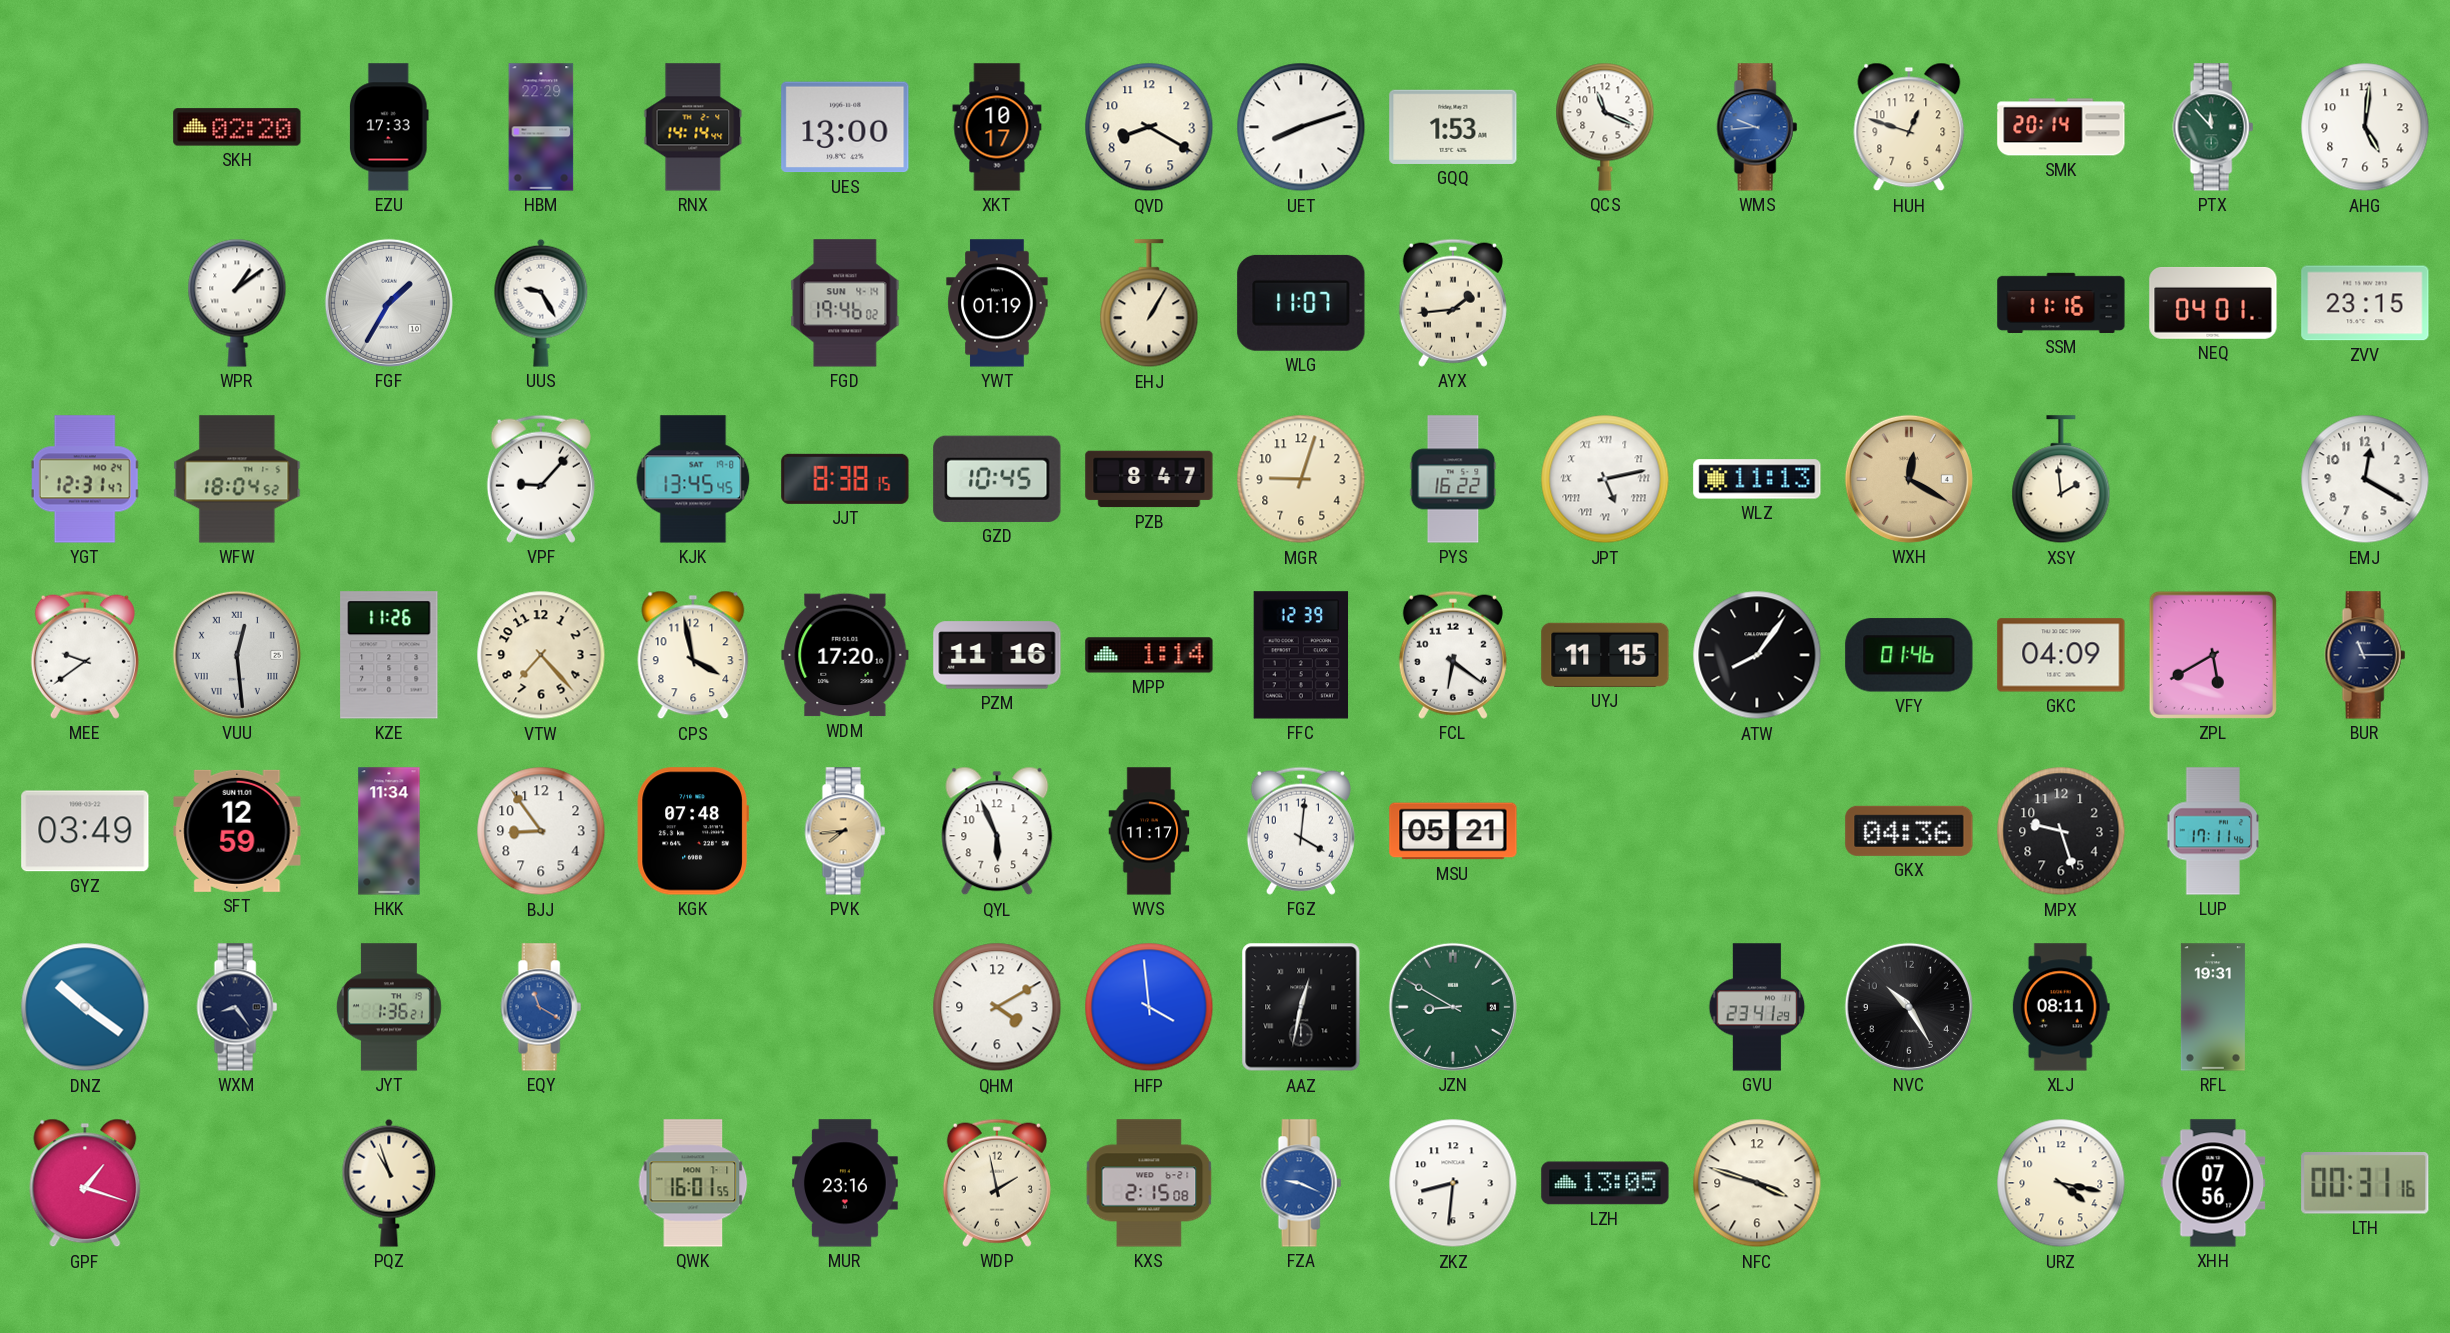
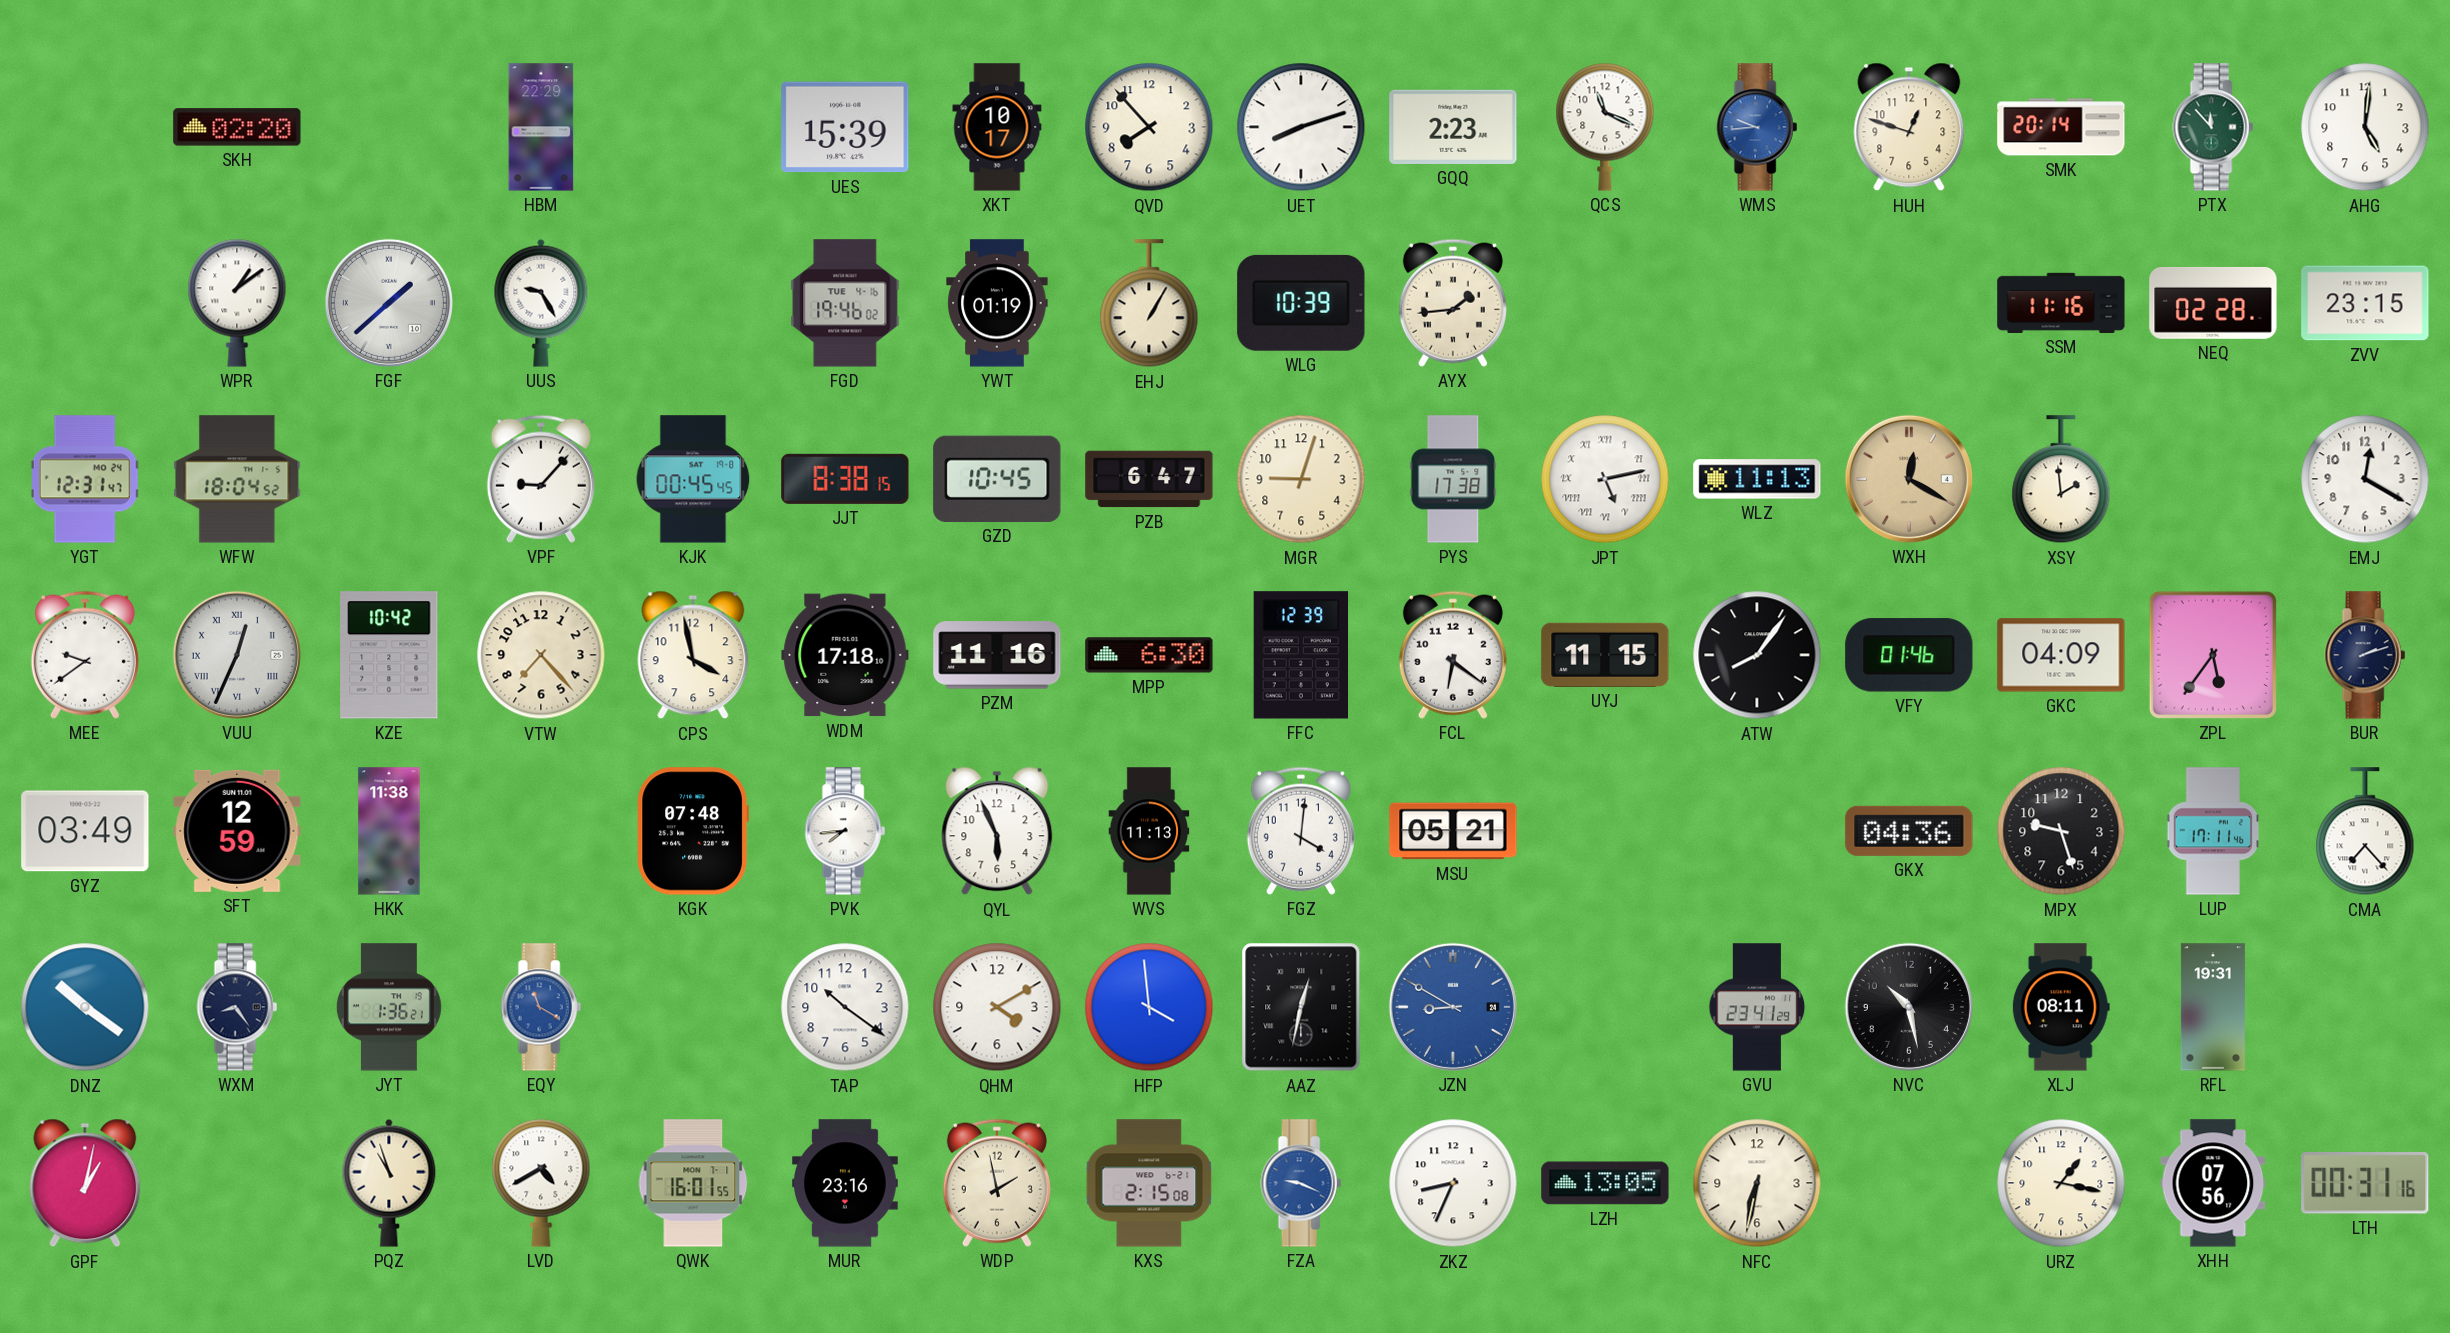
EZU: 17:33 -> none (389, 127)
RNX: 14:14 -> none (693, 127)
UES: 13:00 -> 15:39 (845, 127)
QVD: 8:20 -> 7:53 (1149, 127)
GQQ: 1:53 -> 2:23 (1453, 127)
FGF: 1:35 -> 1:38 (389, 303)
FGD date: SUN 4-14 -> TUE 4-16 (845, 303)
WLG: 11:07 -> 10:39 (1301, 303)
NEQ: 04:01 -> 02:28 (2213, 303)
KJK: 13:45 -> 00:45 (693, 479)
PZB: 8:47 -> 6:47 (1149, 479)
PYS: 16:22 -> 17:38 (1453, 479)
VUU: 12:29 -> 12:34 (237, 655)
KZE: 11:26 -> 10:42 (389, 655)
WDM: 17:20 -> 17:18 (845, 655)
MPP: 1:14 -> 6:30 (1149, 655)
ZPL: 5:40 -> 5:36 (2213, 655)
BUR: 11:15 -> 2:12 (2365, 655)
HKK: 11:34 -> 11:38 (389, 831)
BJJ: 8:54 -> none (541, 831)
PVK dial: champagne -> white (845, 831)
WVS: 11:17 -> 11:13 (1149, 831)
CMA: none -> 7:23 (2365, 832)
TAP: none -> 10:21 (845, 1007)
JZN dial: green -> blue (1453, 1007)
NVC: 10:25 -> 10:28 (1909, 1007)
GPF: 1:18 -> 1:02 (85, 1183)
LVD: none -> 4:40 (541, 1183)
ZKZ: 8:31 -> 8:34 (1453, 1183)
NFC: 3:48 -> 6:32 (1757, 1183)
URZ: 4:17 -> 1:17 (2061, 1183)
